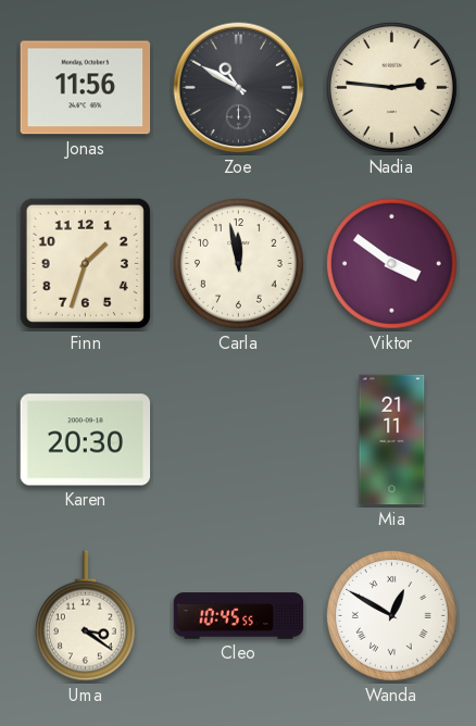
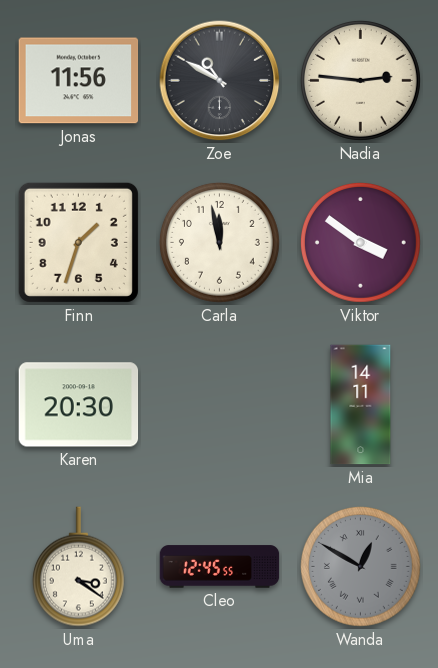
Mia: 21:11 -> 14:11 (361, 405)
Cleo: 10:45 -> 12:45 (220, 567)
Wanda dial: white -> grey (360, 566)
